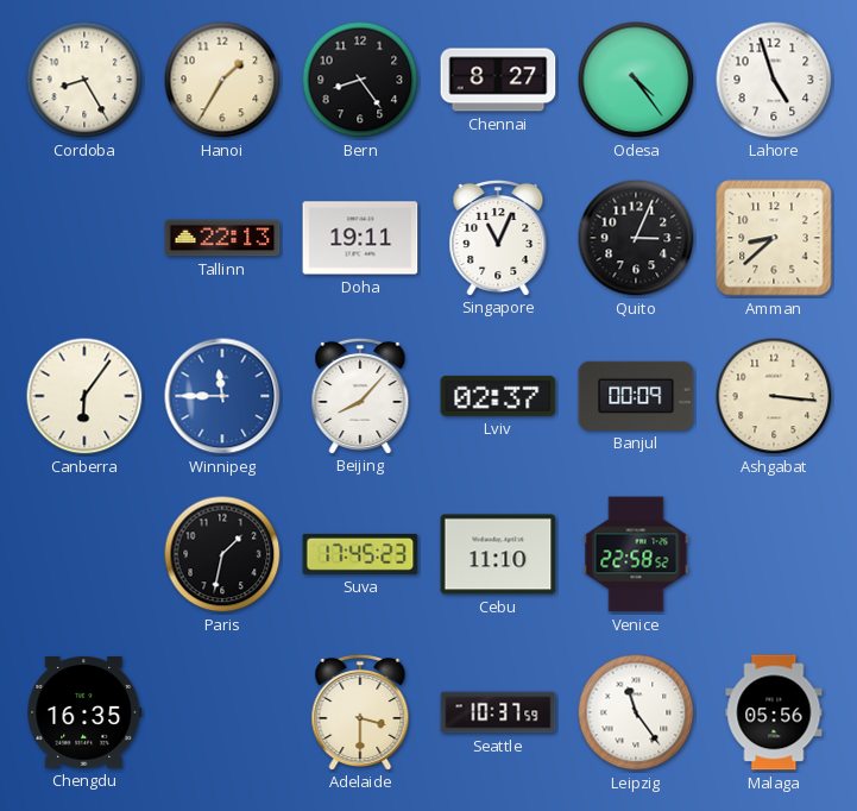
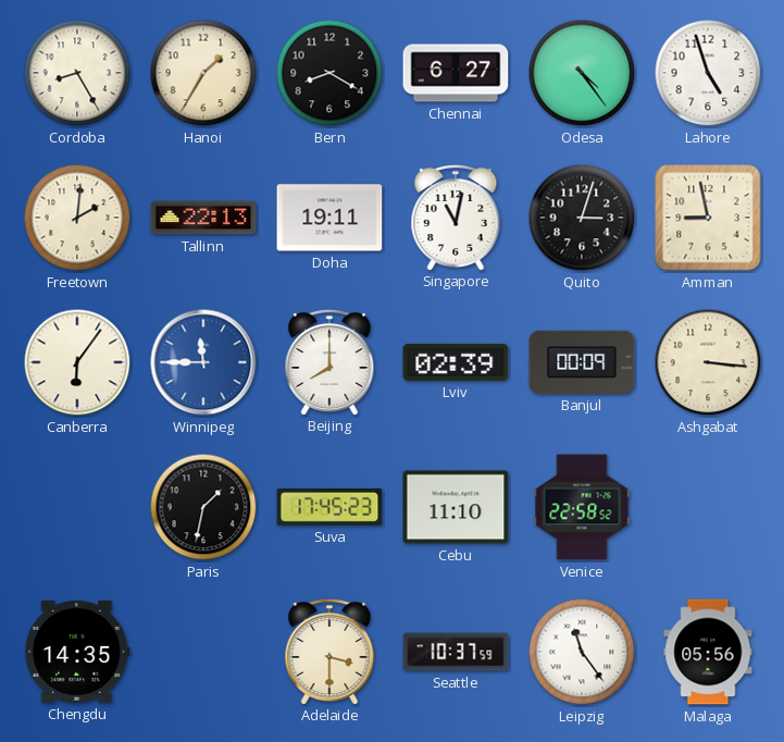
Bern: 8:24 -> 8:20 (329, 73)
Chennai: 8:27 -> 6:27 (456, 73)
Freetown: none -> 2:01 (77, 218)
Singapore: 11:04 -> 11:02 (456, 217)
Quito: 3:04 -> 3:03 (582, 218)
Amman: 8:38 -> 8:58 (708, 218)
Beijing: 8:07 -> 8:00 (329, 361)
Lviv: 02:37 -> 02:39 (456, 362)
Chengdu: 16:35 -> 14:35 (77, 652)
